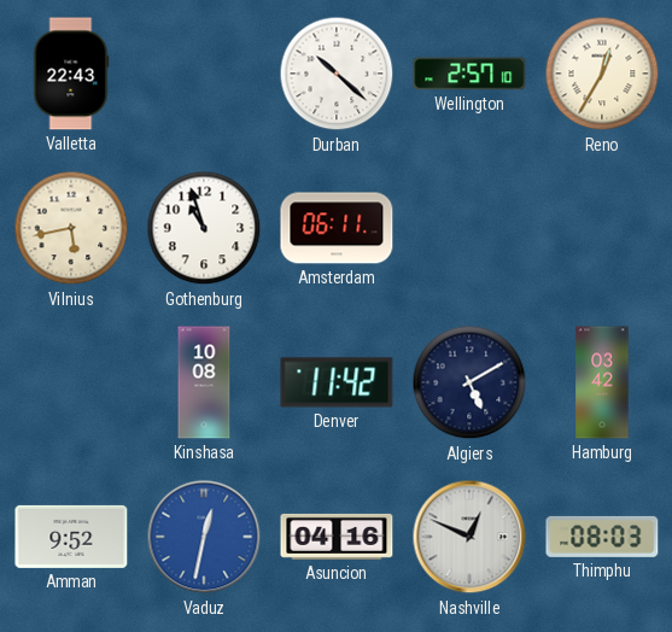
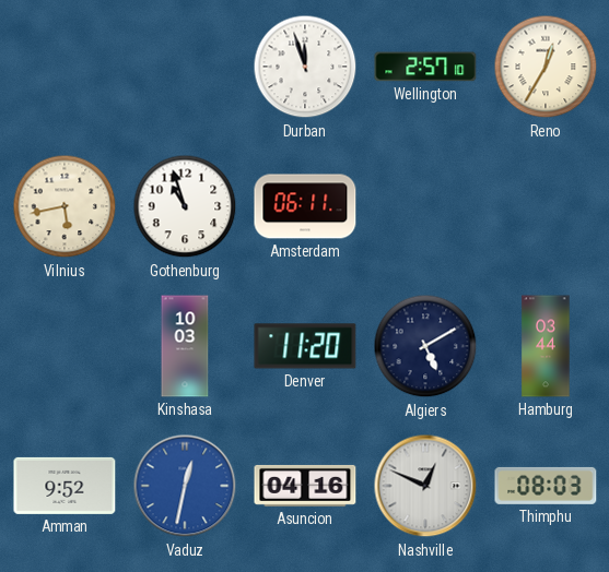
Valletta: 22:43 -> none (71, 74)
Durban: 10:22 -> 11:57 (305, 67)
Kinshasa: 10:08 -> 10:03 (185, 346)
Denver: 11:42 -> 11:20 (305, 346)
Hamburg: 03:42 -> 03:44 (546, 346)
